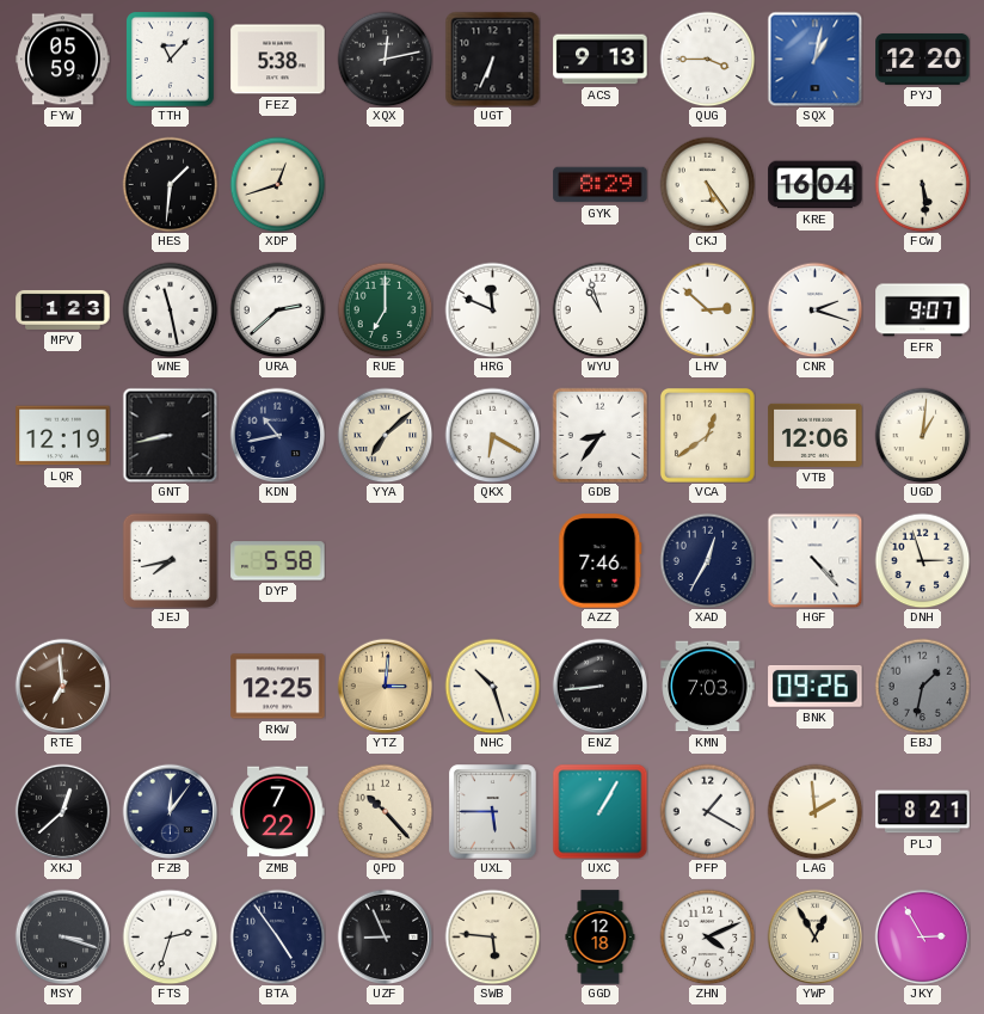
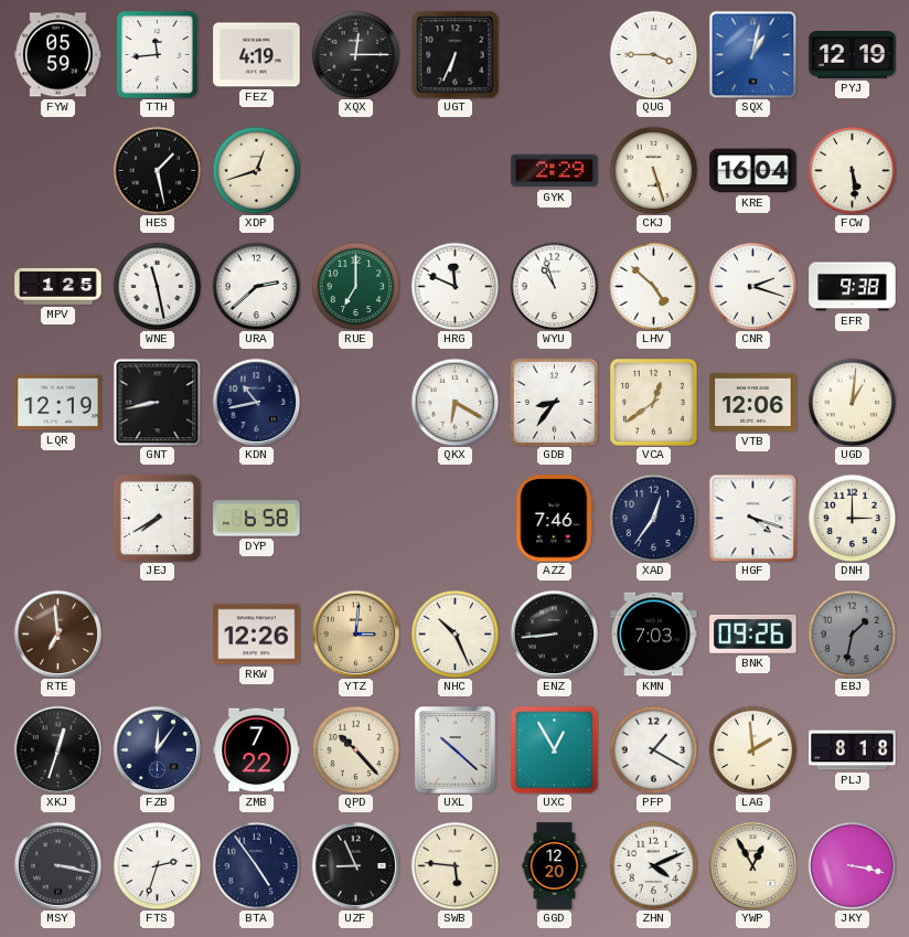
TTH: 11:07 -> 11:44 (158, 55)
FEZ: 5:38 -> 4:19 (257, 55)
XQX: 12:13 -> 12:15 (355, 54)
ACS: 9:13 -> none (601, 60)
PYJ: 12:20 -> 12:19 (853, 54)
HES: 1:31 -> 1:28 (157, 170)
GYK: 8:29 -> 2:29 (555, 171)
CKJ: 5:24 -> 5:27 (653, 170)
MPV: 1:23 -> 1:25 (58, 286)
LHV: 2:52 -> 4:52 (653, 286)
EFR: 9:07 -> 9:38 (853, 287)
YYA: 7:08 -> none (385, 435)
JEJ: 7:43 -> 7:40 (157, 518)
DYP: 5:58 -> 6:58 (257, 519)
XAD: 12:35 -> 12:36 (653, 518)
HGF: 4:23 -> 4:18 (752, 518)
DNH: 2:57 -> 3:00 (852, 518)
RKW: 12:25 -> 12:26 (257, 635)
NHC: 10:27 -> 10:26 (454, 633)
XKJ: 12:38 -> 12:33 (57, 749)
UXL: 5:45 -> 10:22 (456, 750)
UXC: 1:05 -> 12:55 (554, 749)
PLJ: 8:21 -> 8:18 (853, 750)
MSY: 3:18 -> 3:17 (57, 865)
GGD: 12:18 -> 12:20 (555, 866)
JKY: 2:55 -> 3:17 (852, 865)
